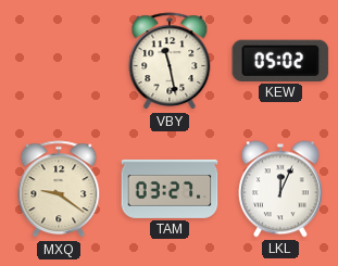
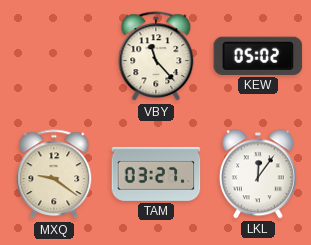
VBY: 11:28 -> 11:23 (156, 57)
LKL: 12:04 -> 12:06 (258, 174)
